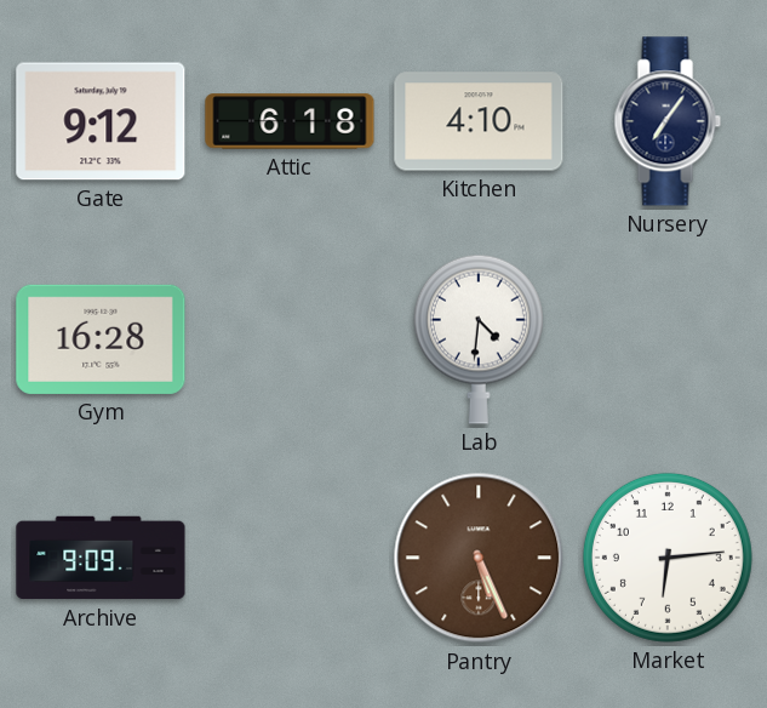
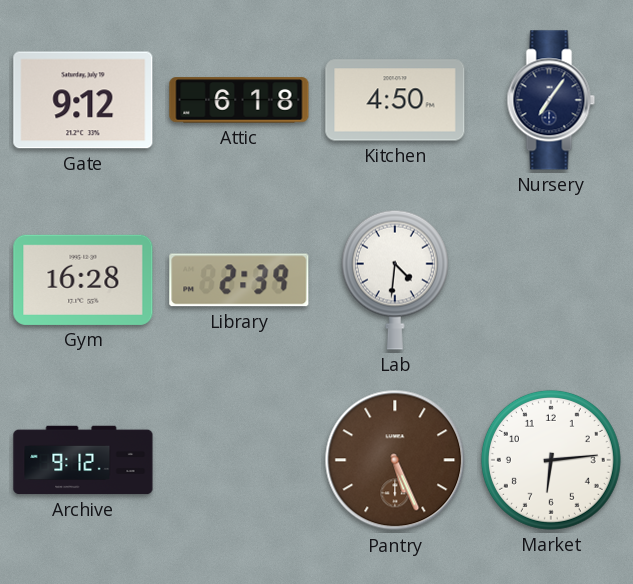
Kitchen: 4:10 -> 4:50 (395, 100)
Library: none -> 2:39 (239, 280)
Archive: 9:09 -> 9:12 (83, 460)
